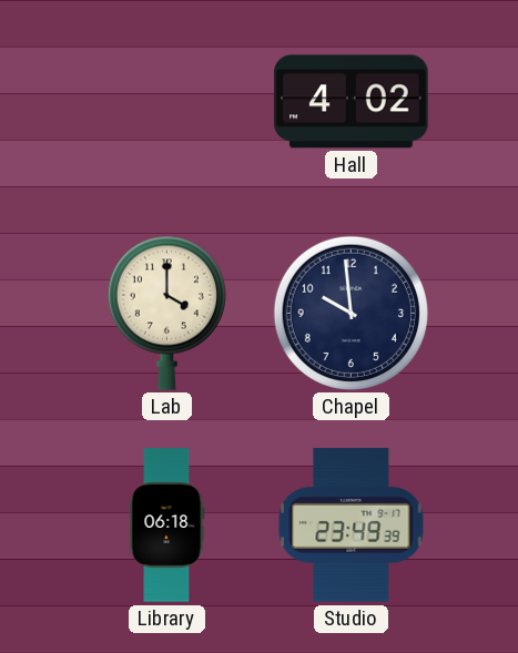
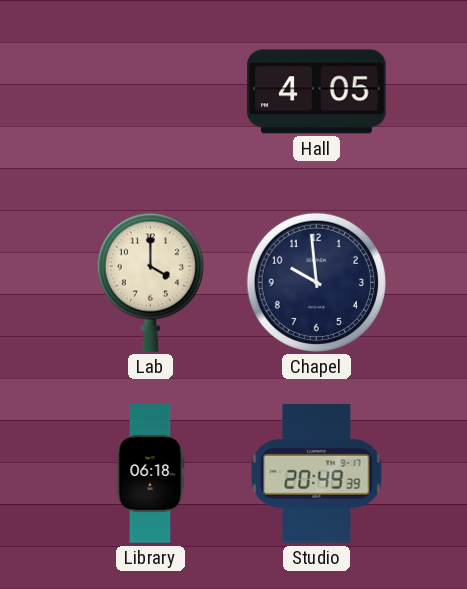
Hall: 4:02 -> 4:05 (317, 92)
Studio: 23:49 -> 20:49 (317, 474)
